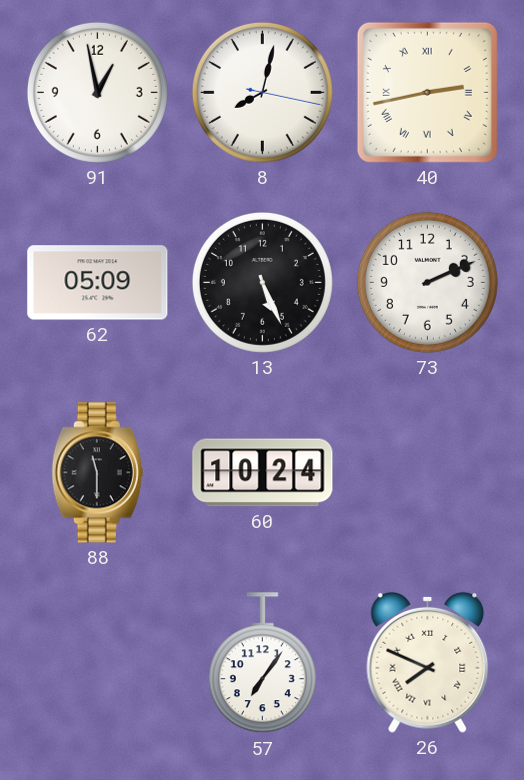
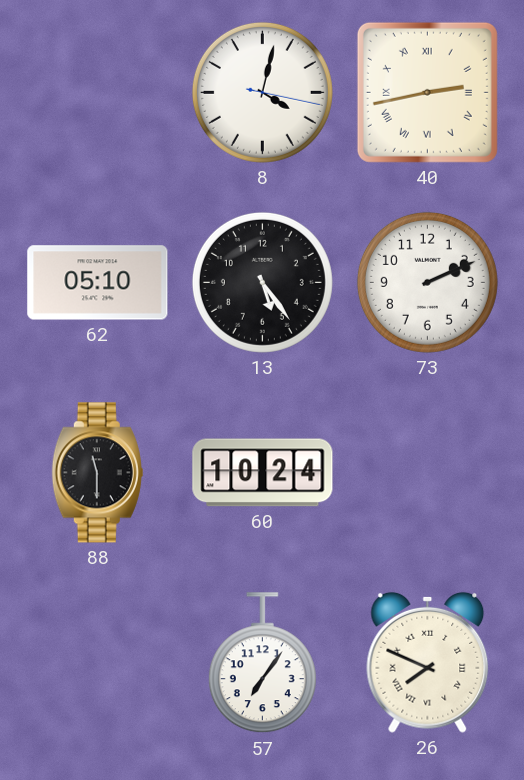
91: 12:58 -> none (97, 92)
8: 8:02 -> 4:02 (262, 92)
62: 05:09 -> 05:10 (98, 283)
13: 5:26 -> 5:24 (262, 282)
